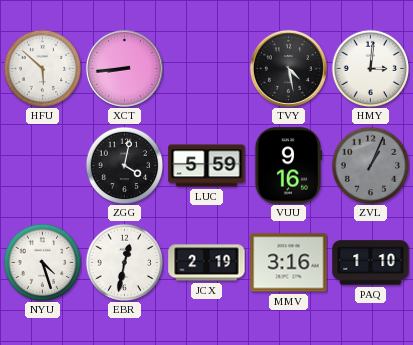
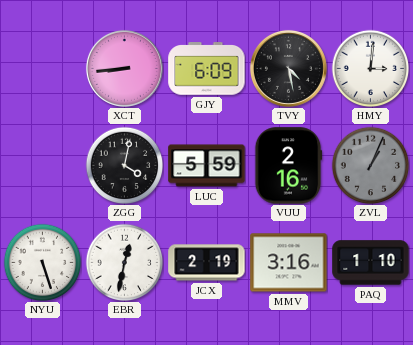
HFU: 5:52 -> none (42, 68)
GJY: none -> 6:09 (207, 69)
VUU: 9:16 -> 2:16 (288, 166)
NYU: 4:27 -> 5:27 (42, 262)
